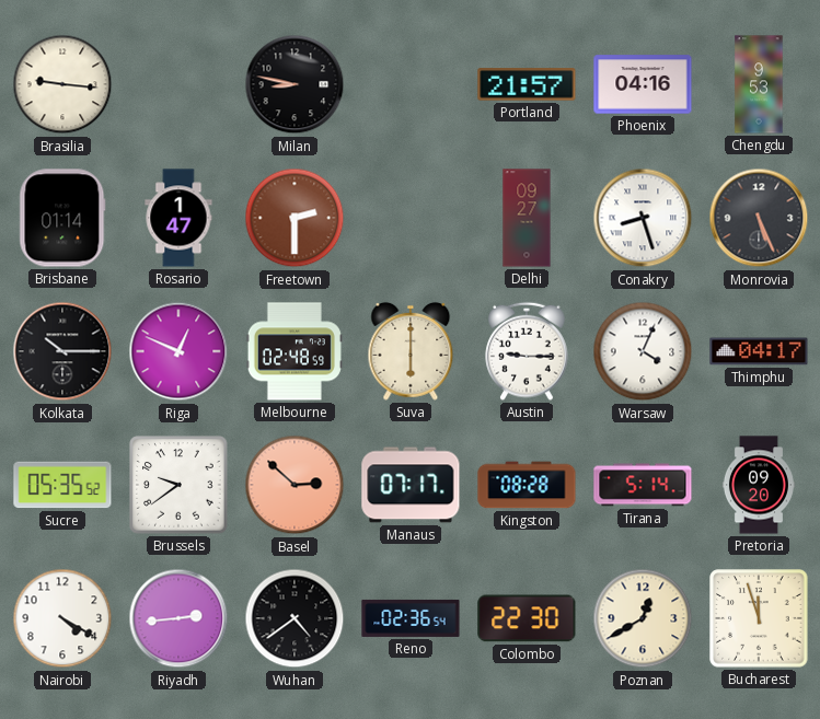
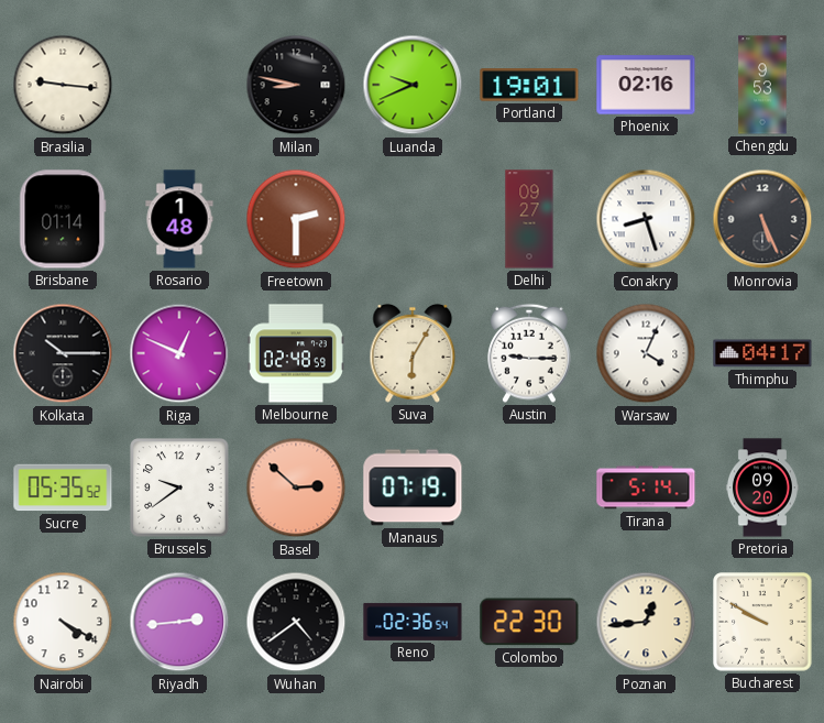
Luanda: none -> 9:41 (413, 85)
Portland: 21:57 -> 19:01 (529, 85)
Phoenix: 04:16 -> 02:16 (646, 85)
Rosario: 1:47 -> 1:48 (179, 219)
Suva: 6:00 -> 6:05 (413, 353)
Manaus: 07:17 -> 07:19 (413, 488)
Kingston: 08:28 -> none (527, 485)
Poznan: 12:40 -> 12:44 (646, 622)
Bucharest: 11:57 -> 9:50 (762, 622)
